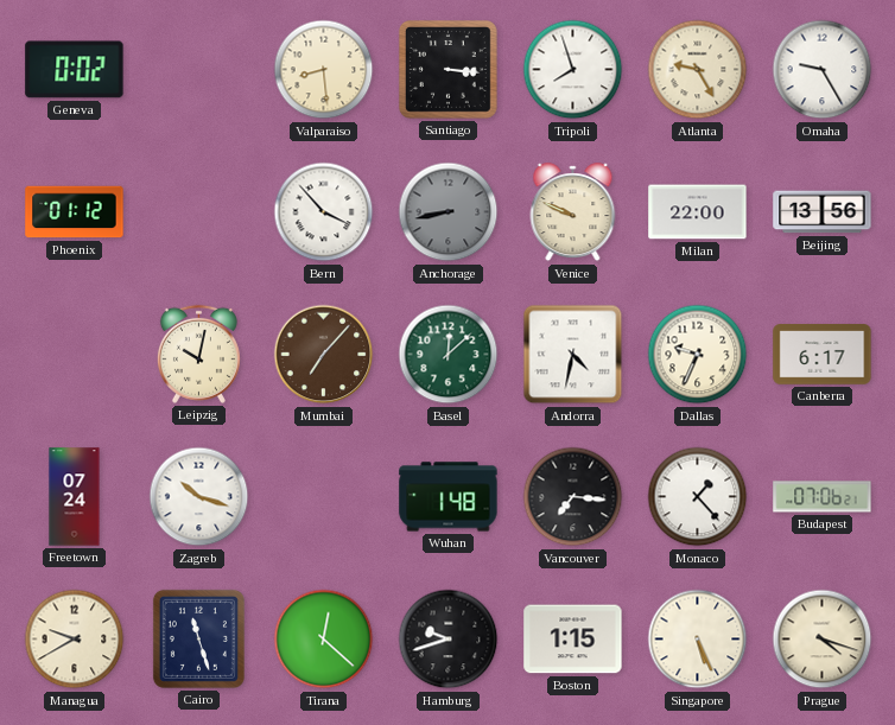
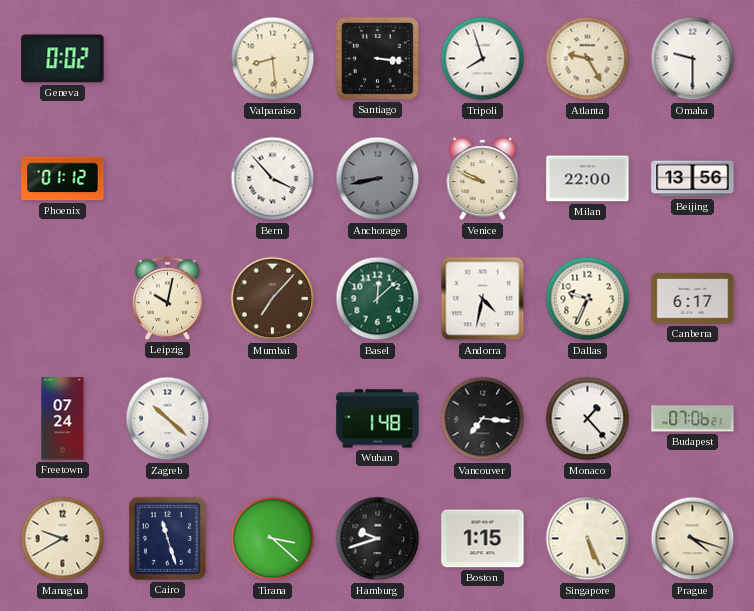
Omaha: 9:25 -> 9:30 (693, 59)
Zagreb: 10:18 -> 10:22 (168, 419)
Tirana: 12:22 -> 3:22 (273, 539)
